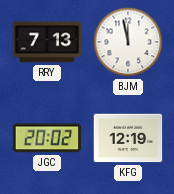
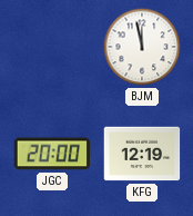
RRY: 7:13 -> none (47, 42)
JGC: 20:02 -> 20:00 (52, 154)
